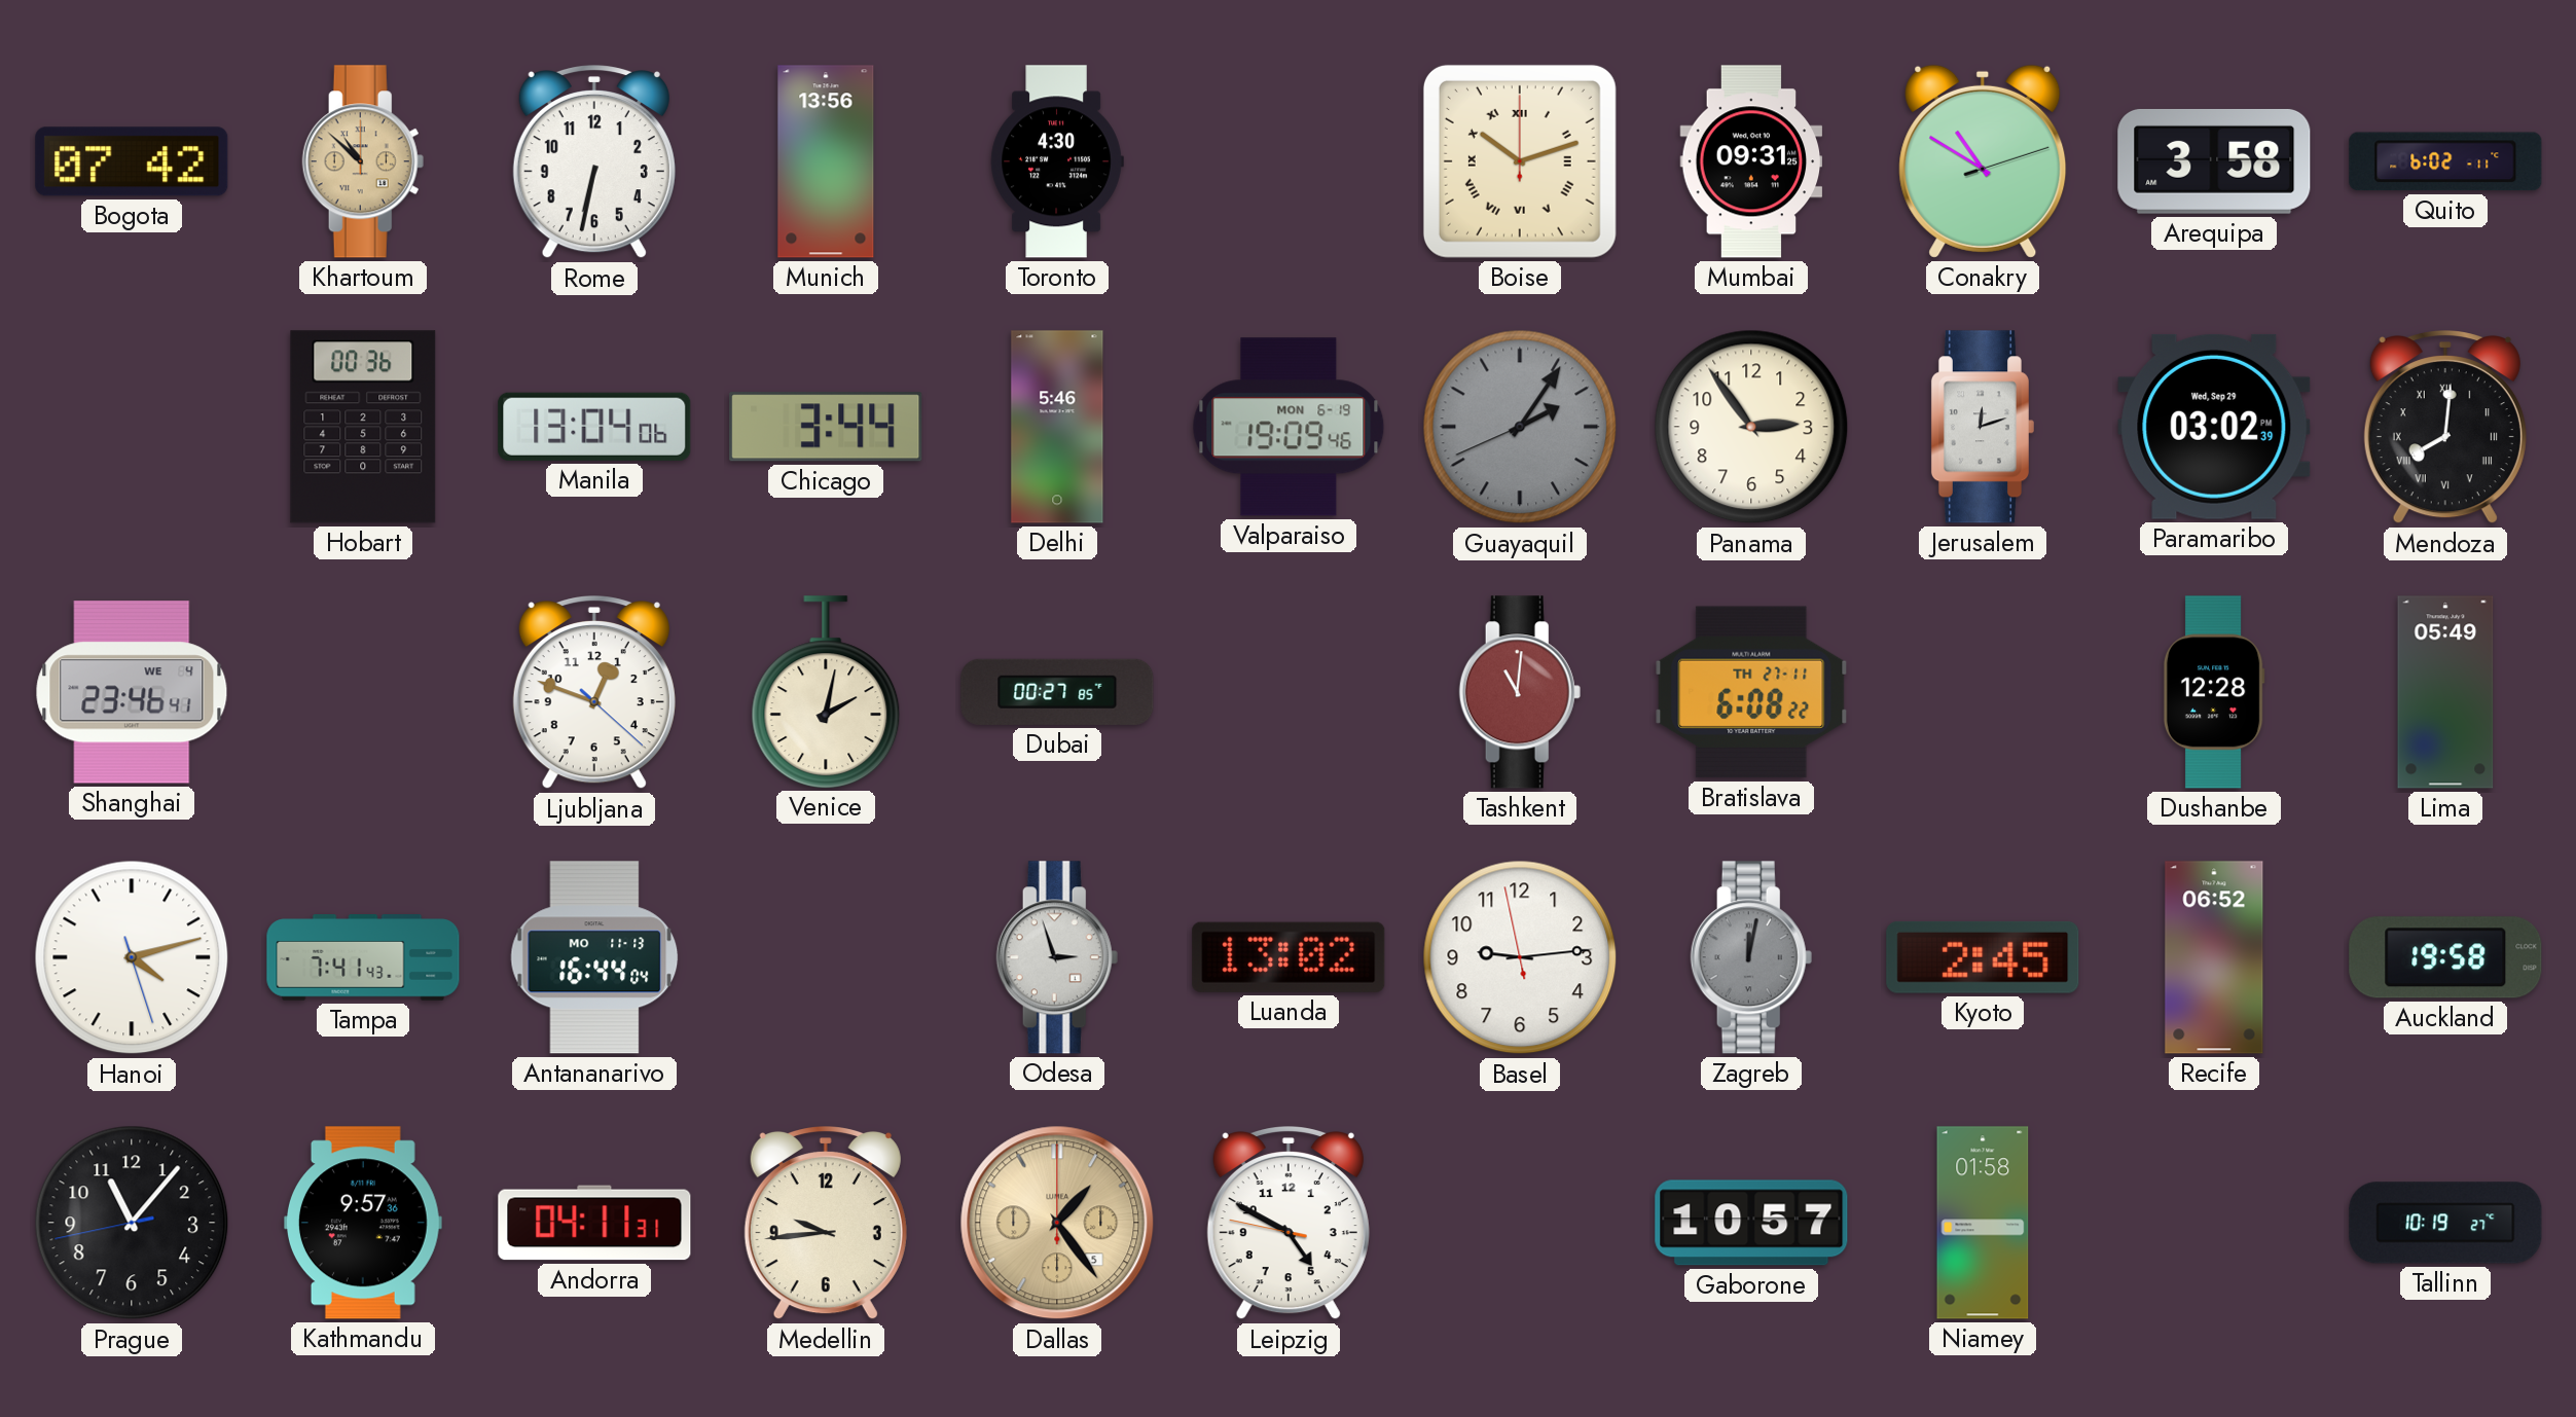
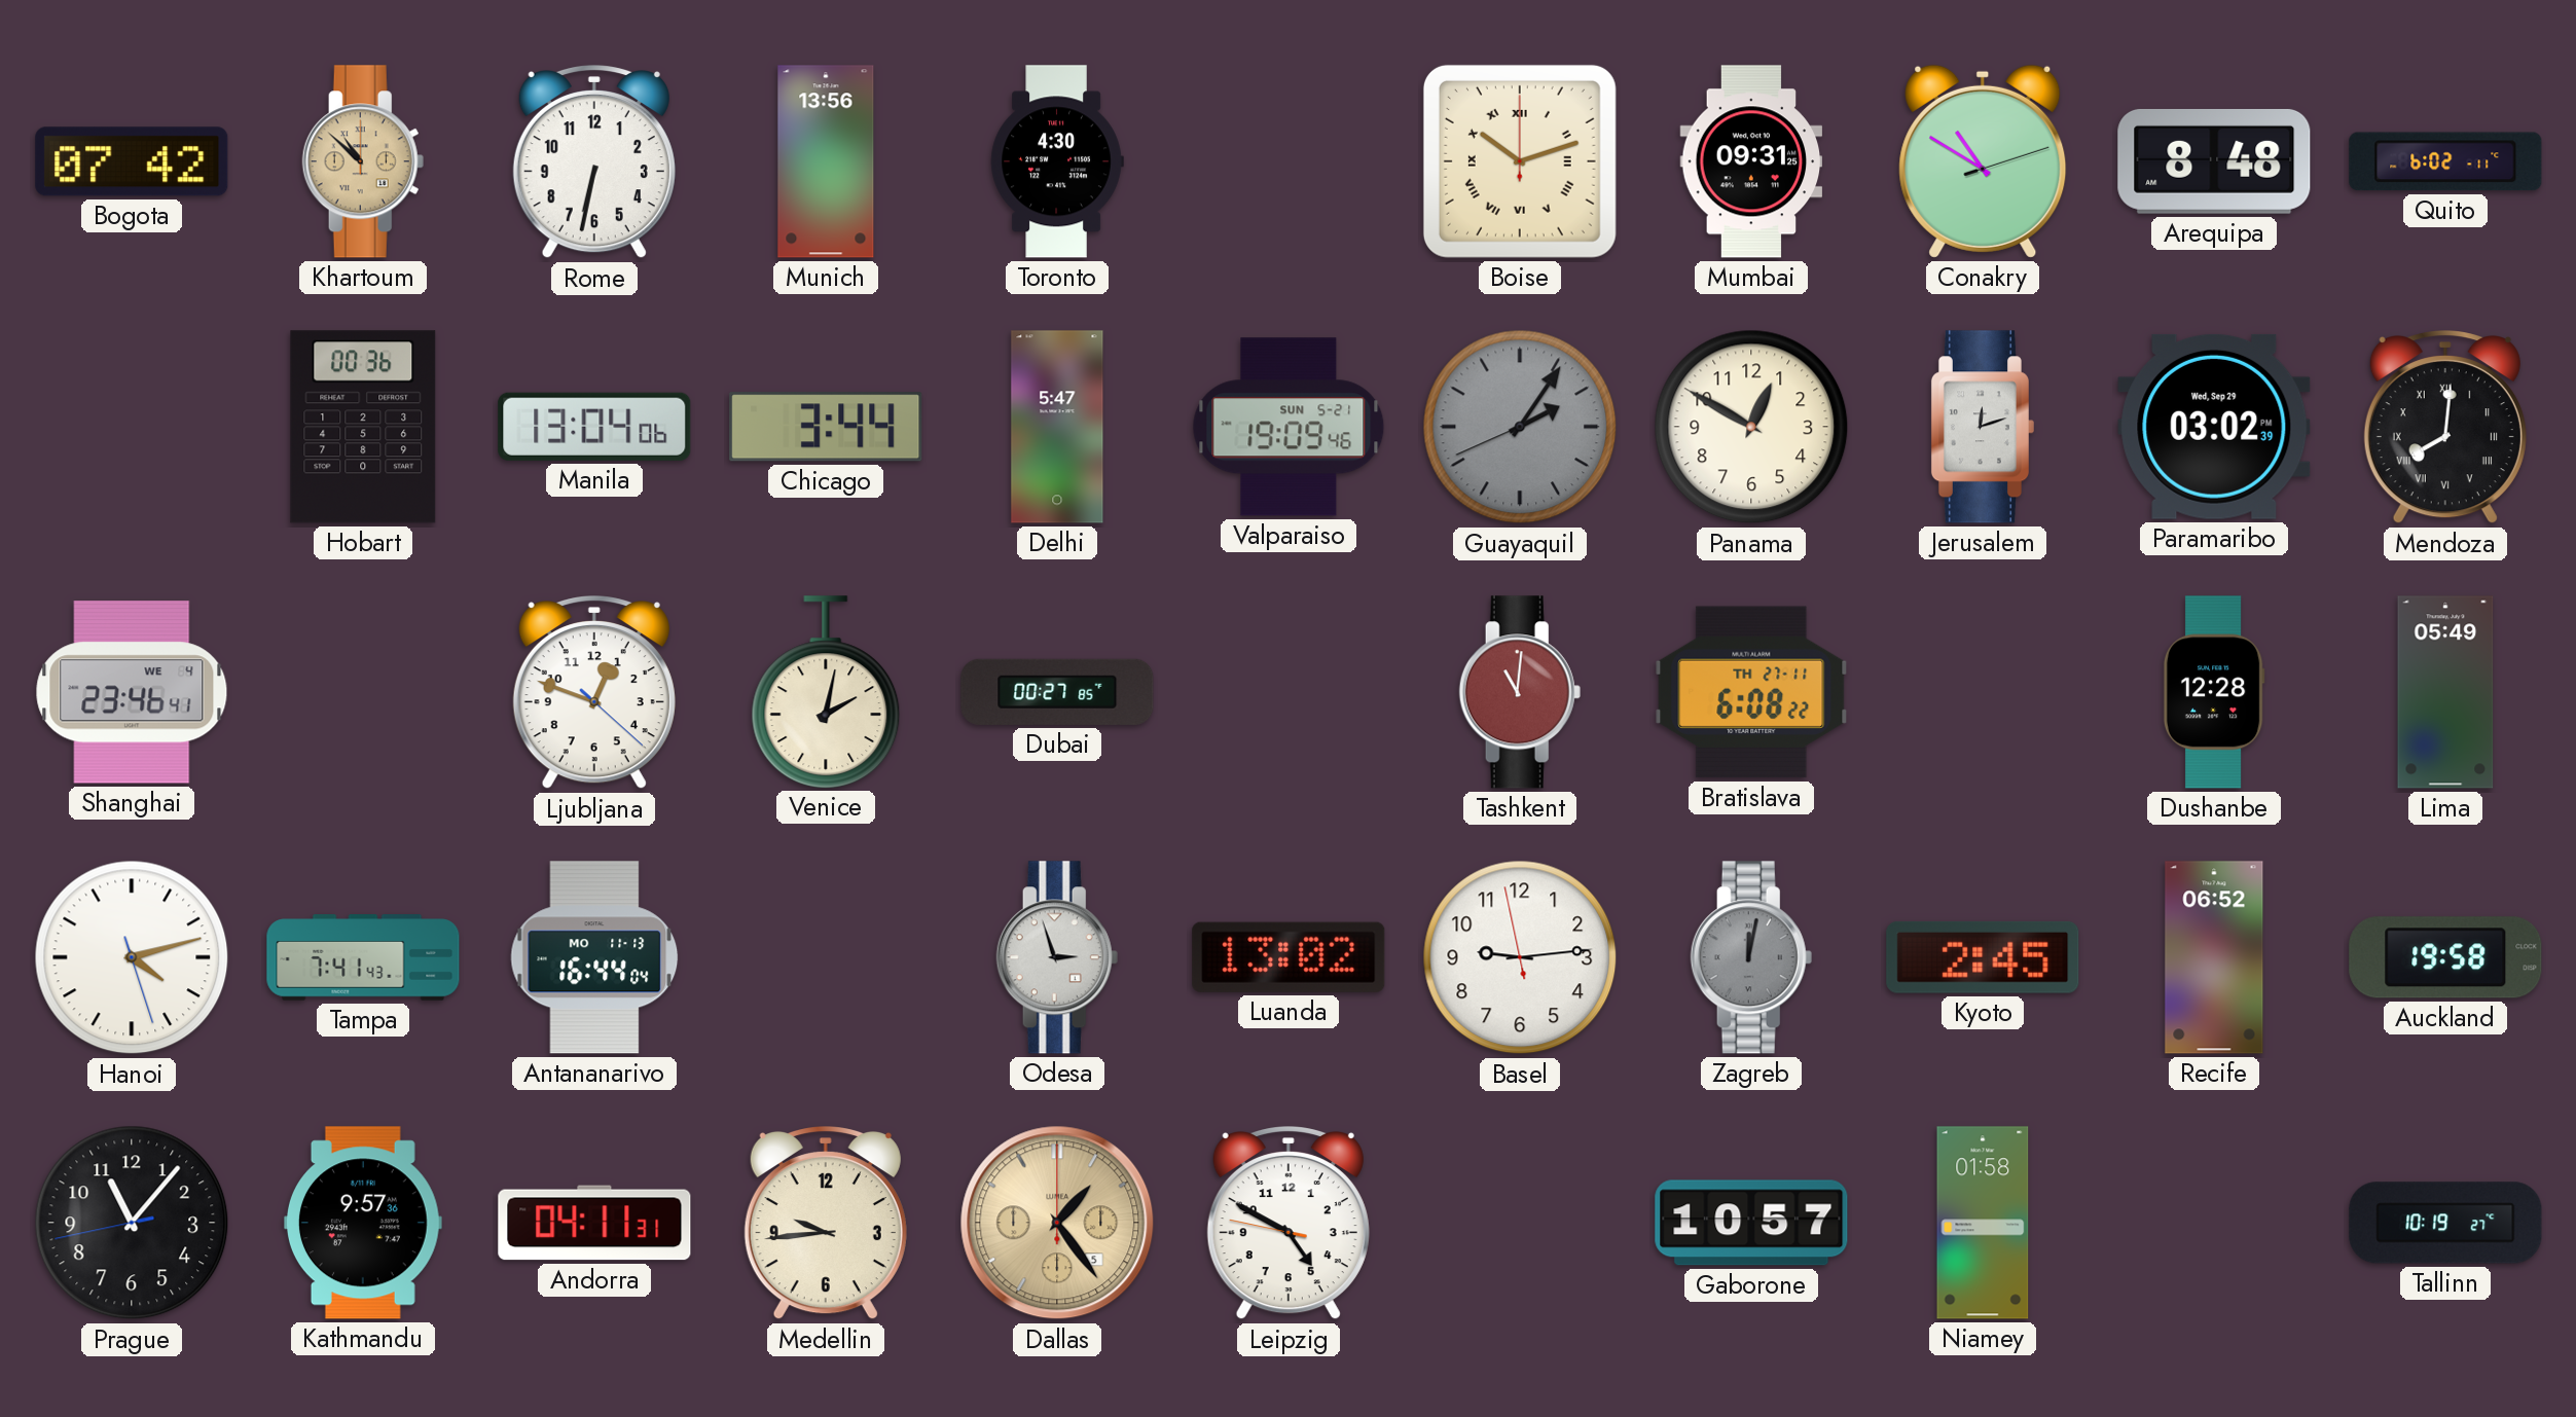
Arequipa: 3:58 -> 8:48 (2214, 161)
Delhi: 5:46 -> 5:47 (1057, 427)
Valparaiso date: MON 6-19 -> SUN 5-21 (1289, 427)
Panama: 2:54 -> 12:50 (1751, 427)
